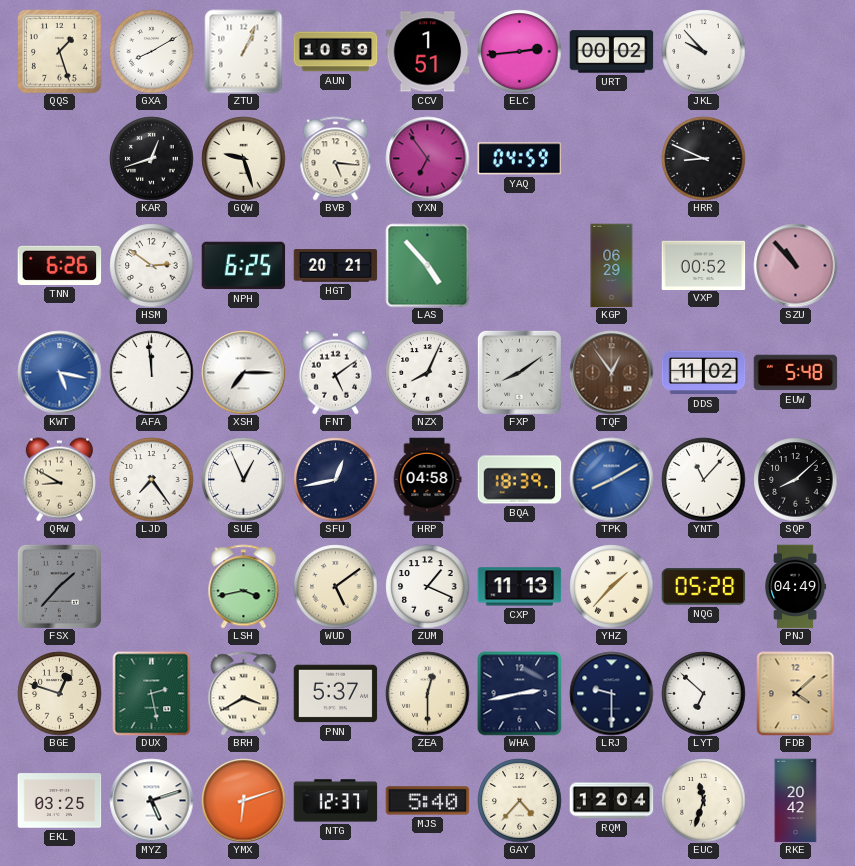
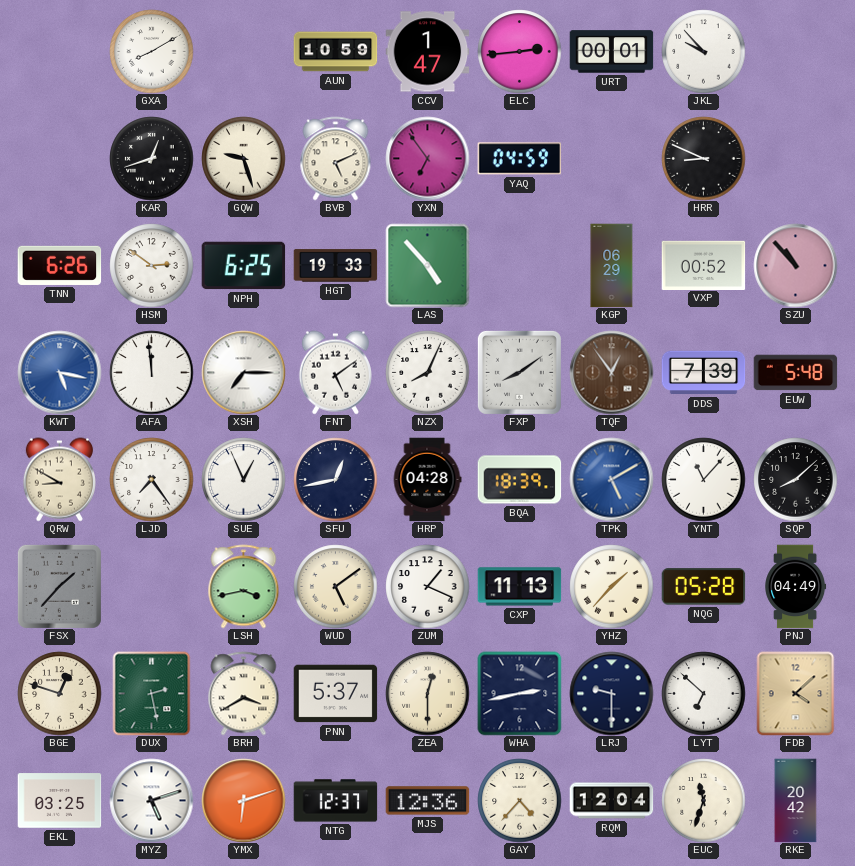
QQS: 1:27 -> none (59, 51)
ZTU: 1:04 -> none (244, 51)
CCV: 1:51 -> 1:47 (427, 52)
URT: 00:02 -> 00:01 (611, 52)
BVB: 5:16 -> 5:11 (336, 158)
HGT: 20:21 -> 19:33 (335, 266)
DDS: 11:02 -> 7:39 (703, 373)
HRP: 04:58 -> 04:28 (427, 479)
TPK: 8:10 -> 5:10 (611, 479)
MJS: 5:40 -> 12:36 (427, 801)
